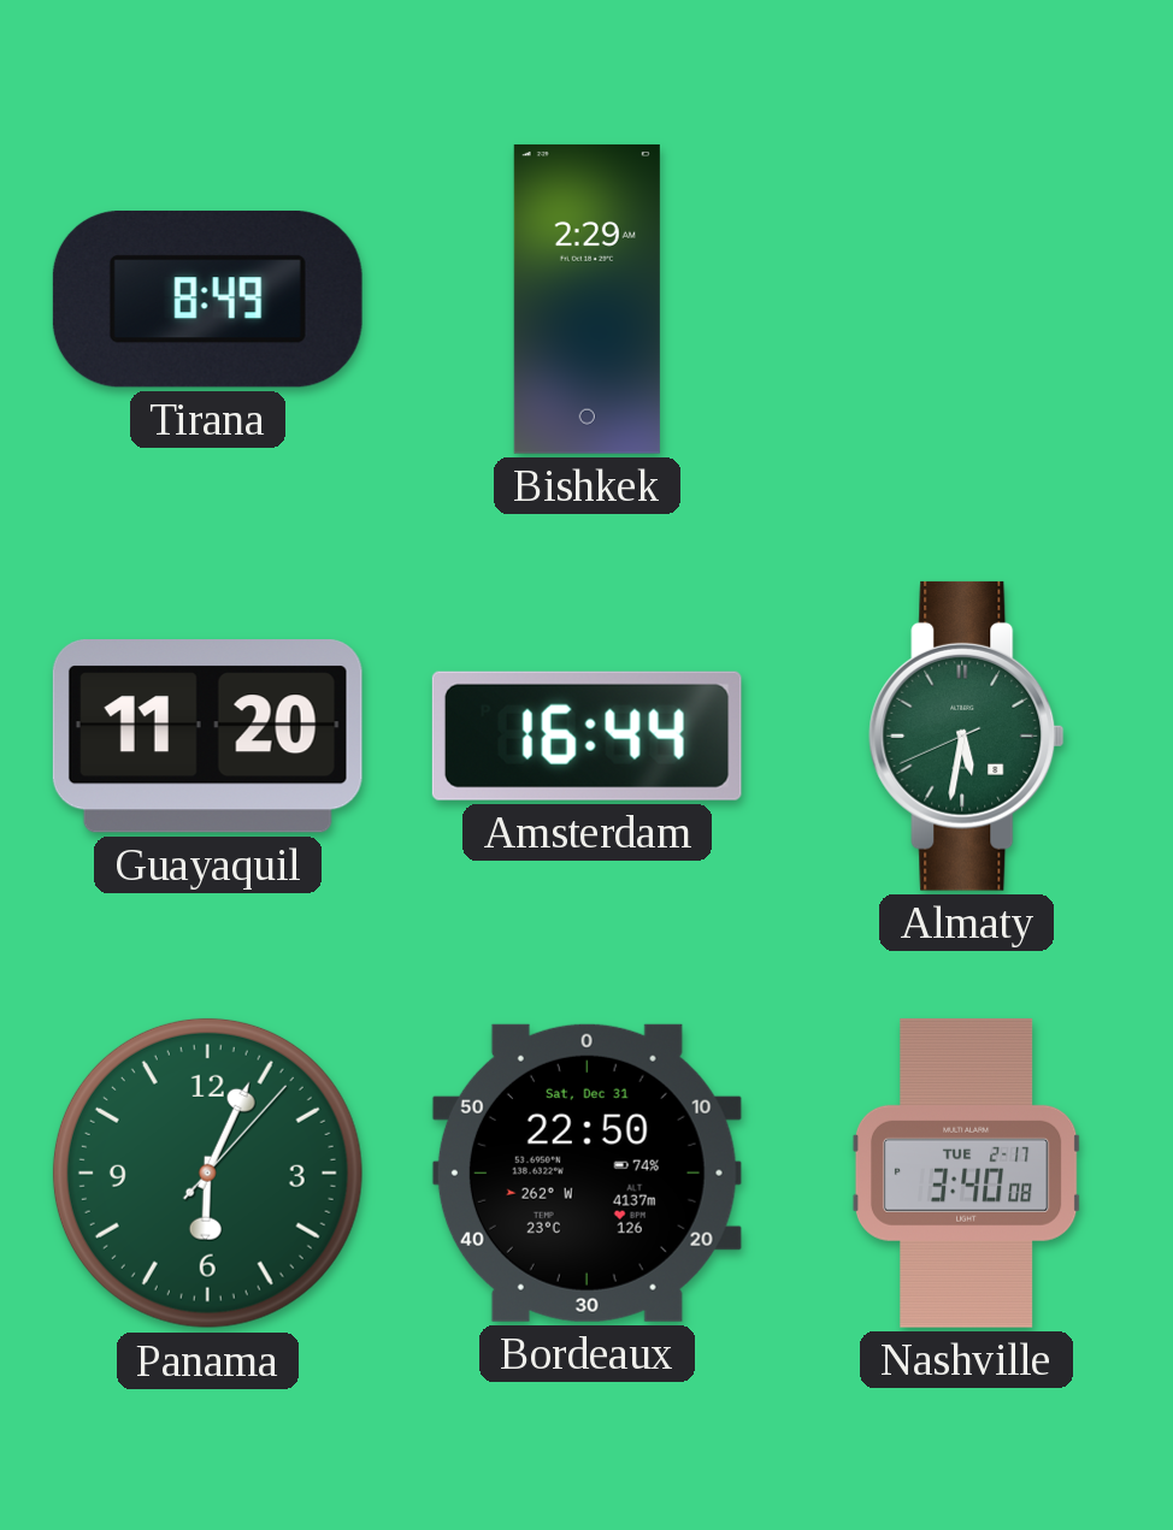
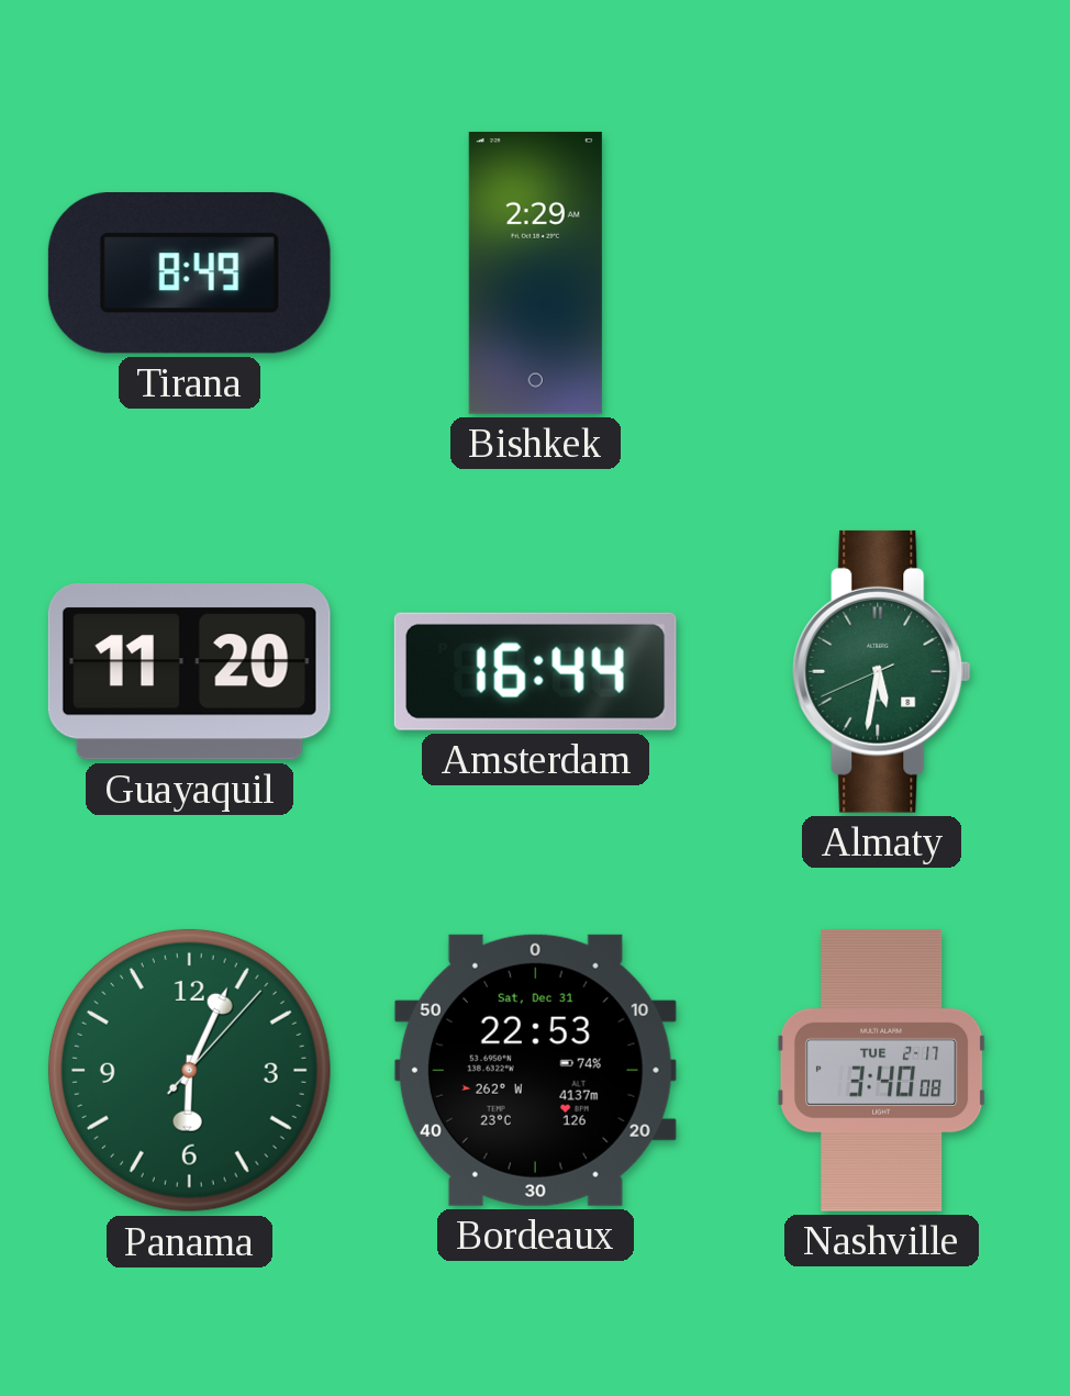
Bordeaux: 22:50 -> 22:53 (535, 1070)
